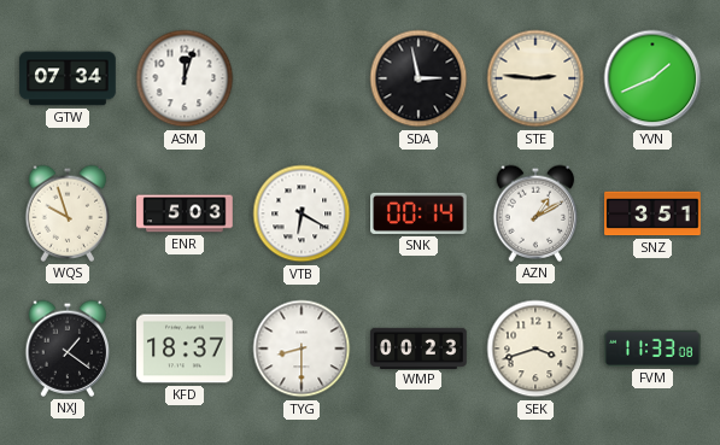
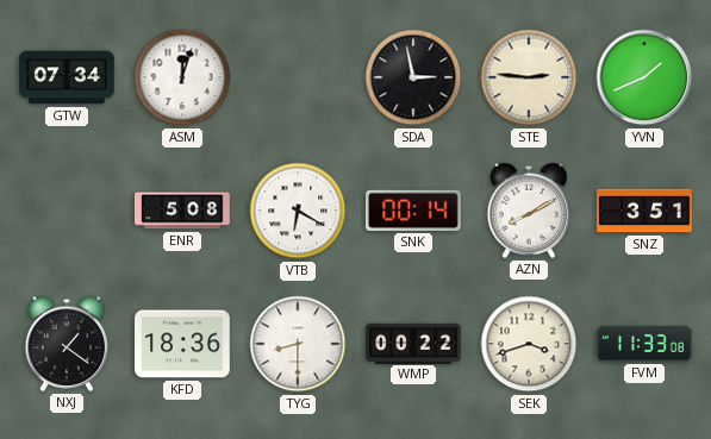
WQS: 9:57 -> none (68, 213)
ENR: 5:03 -> 5:08 (182, 211)
AZN: 1:10 -> 8:10 (529, 211)
KFD: 18:37 -> 18:36 (182, 344)
WMP: 00:23 -> 00:22 (413, 343)
